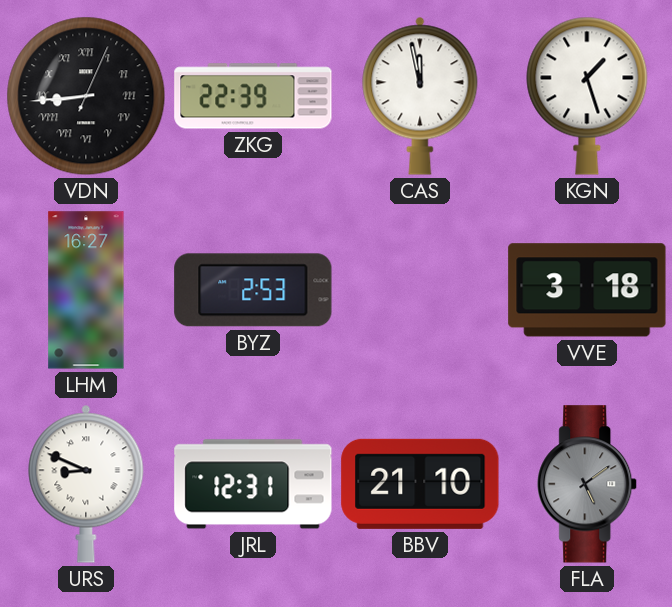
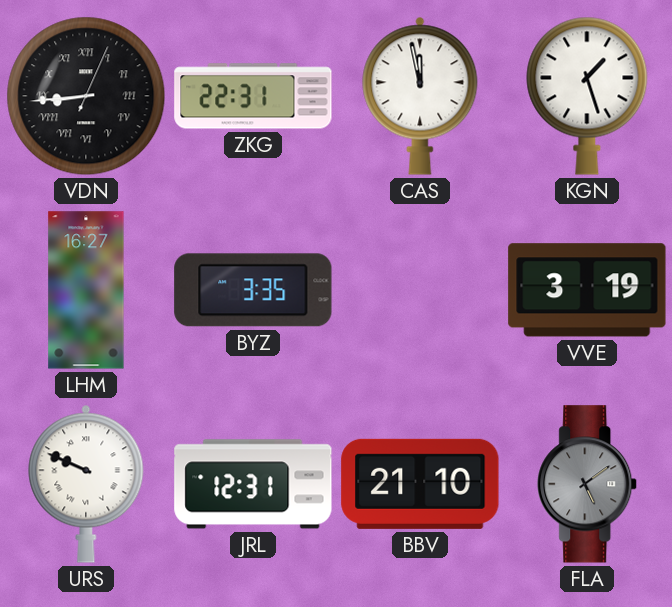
ZKG: 22:39 -> 22:31 (253, 96)
BYZ: 2:53 -> 3:35 (253, 290)
VVE: 3:18 -> 3:19 (587, 290)
URS: 8:49 -> 9:49 (86, 484)
